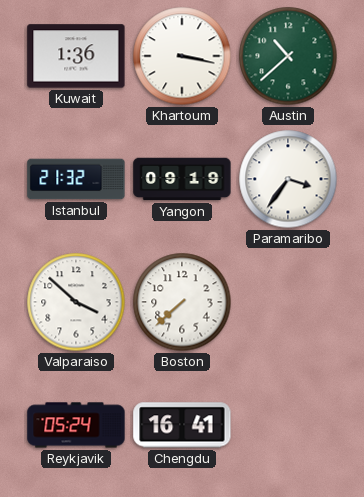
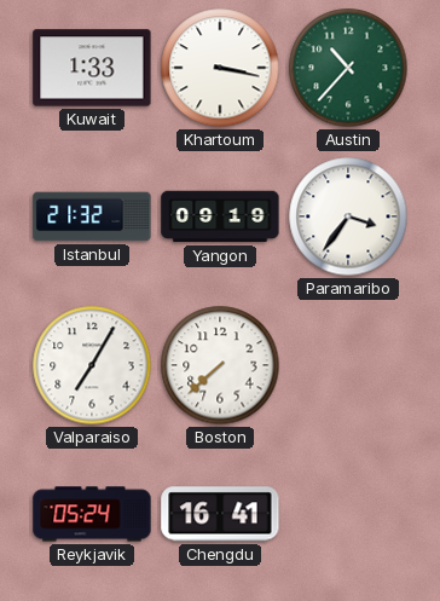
Kuwait: 1:36 -> 1:33 (92, 68)
Austin: 10:38 -> 10:37 (348, 68)
Valparaiso: 3:52 -> 7:05 (92, 365)
